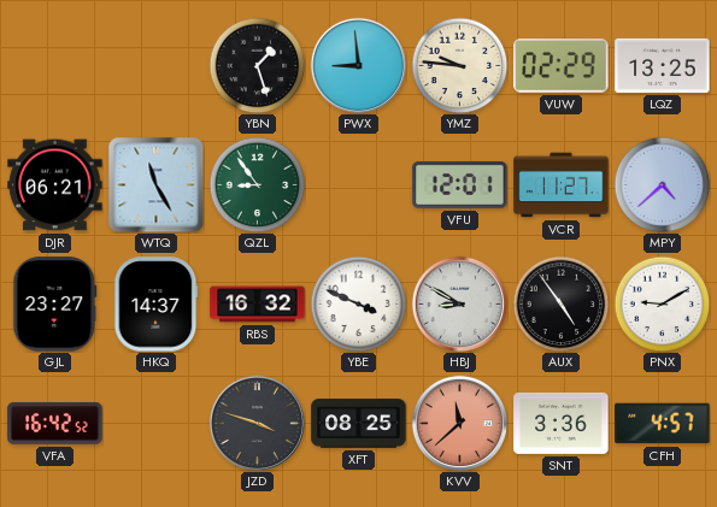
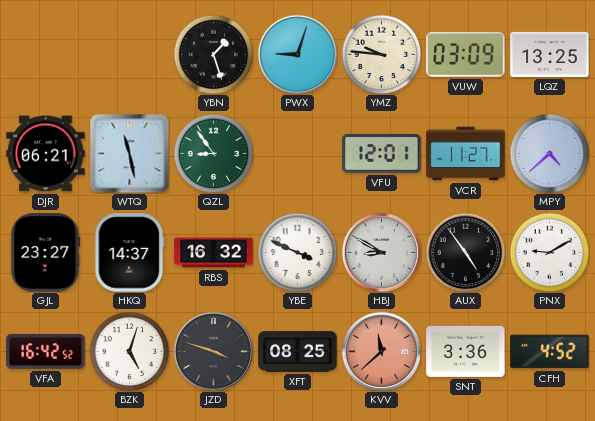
PWX: 8:59 -> 9:03 (297, 54)
VUW: 02:29 -> 03:09 (466, 55)
WTQ: 11:25 -> 11:28 (129, 153)
BZK: none -> 5:03 (129, 351)
CFH: 4:57 -> 4:52 (550, 352)
